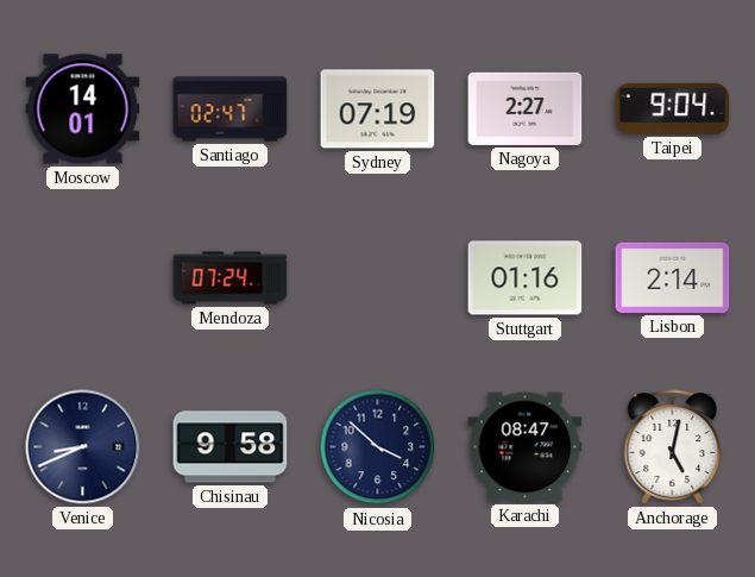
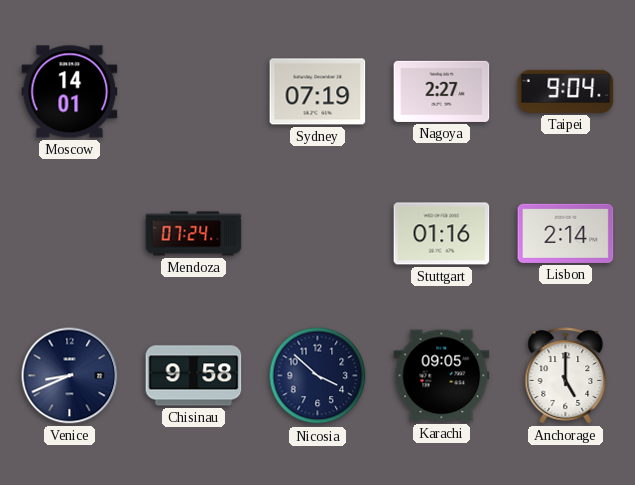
Santiago: 02:47 -> none (231, 109)
Karachi: 08:47 -> 09:05 (442, 376)
Anchorage: 5:02 -> 5:00 (566, 376)
